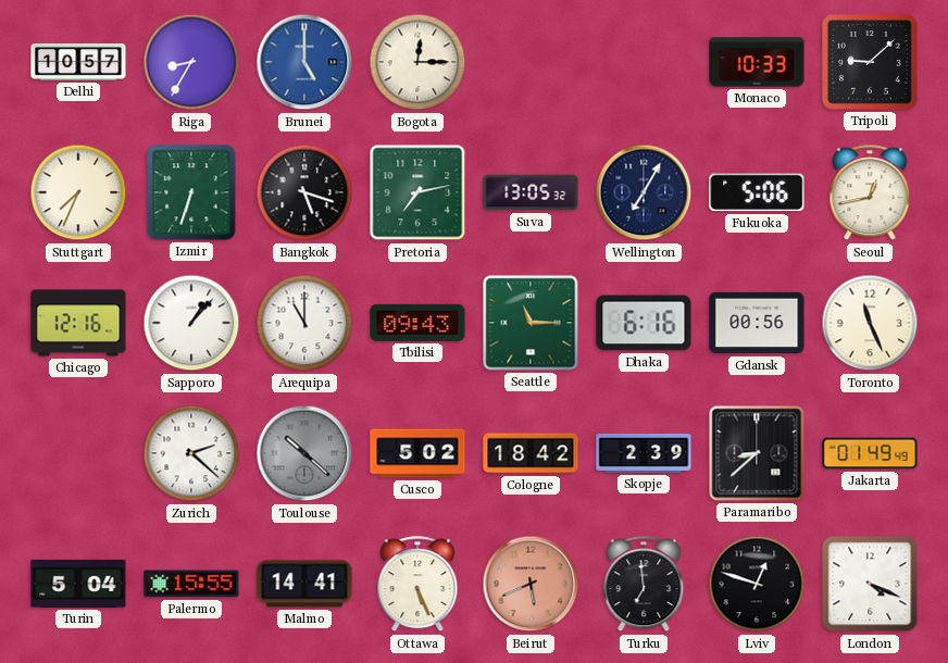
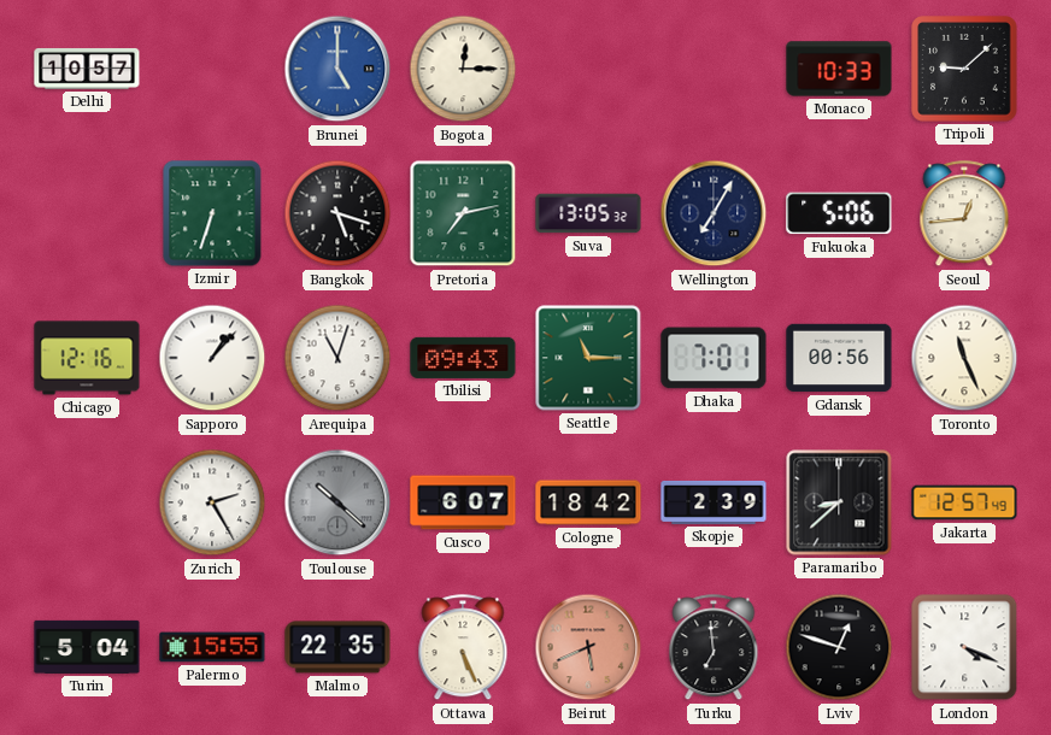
Riga: 8:35 -> none (191, 62)
Stuttgart: 7:34 -> none (78, 192)
Seoul: 12:43 -> 12:44 (964, 214)
Arequipa: 11:00 -> 11:03 (337, 358)
Dhaka: 6:16 -> 7:01 (714, 358)
Zurich: 2:22 -> 2:25 (212, 502)
Cusco: 5:02 -> 6:07 (463, 502)
Jakarta: 01:49 -> 12:57 (964, 502)
Malmo: 14:41 -> 22:35 (337, 647)
